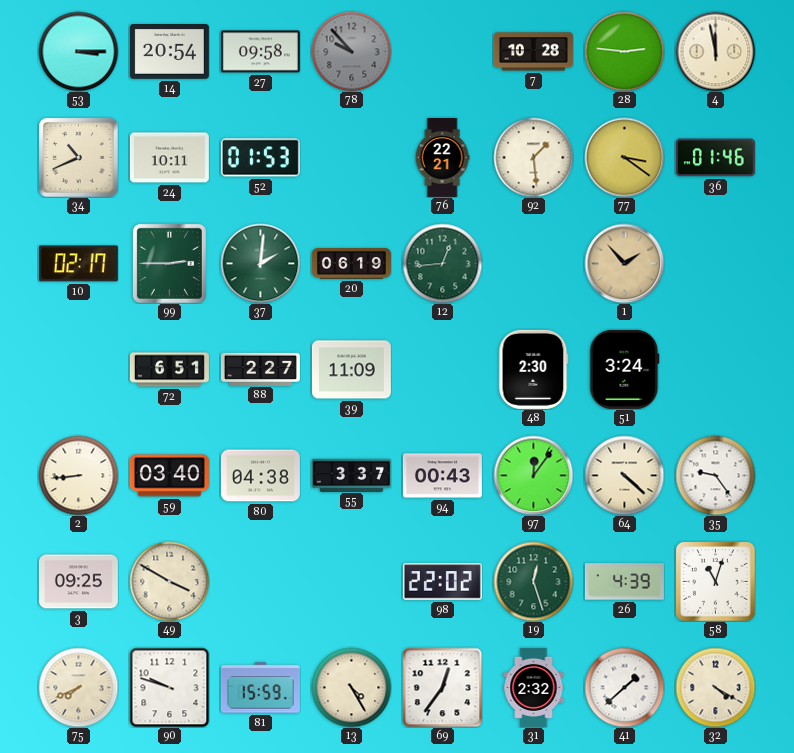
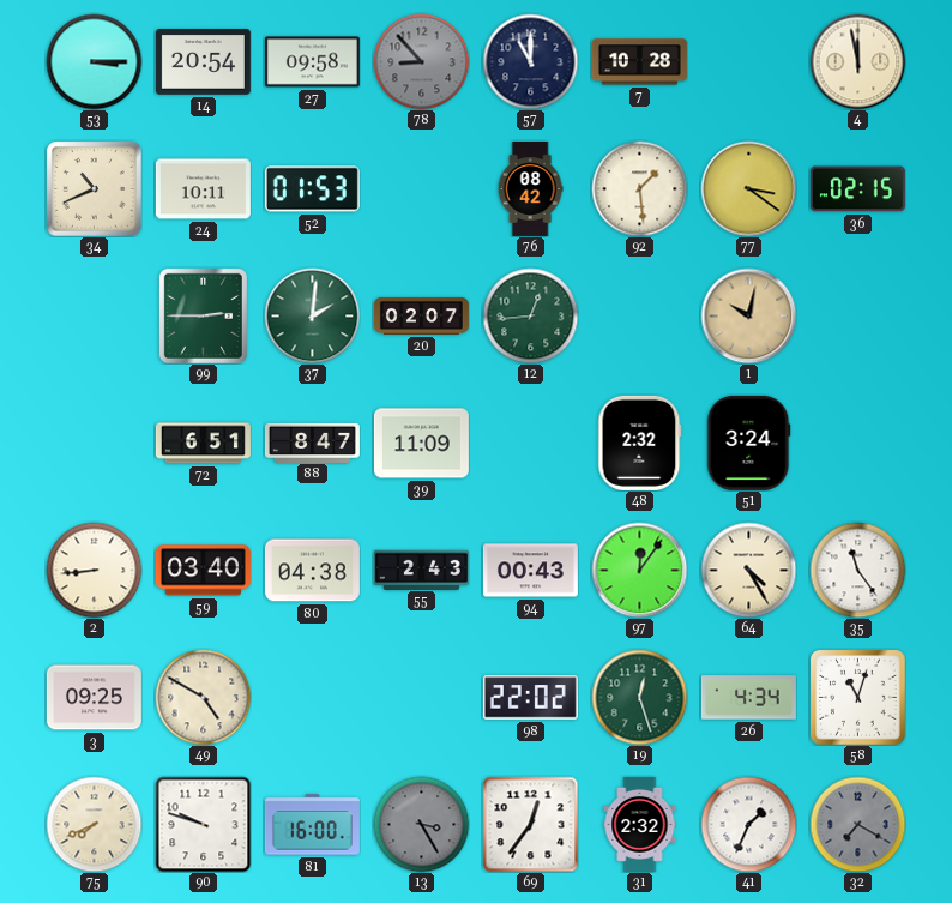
78: 9:53 -> 8:53 (421, 61)
57: none -> 11:00 (530, 61)
28: 2:46 -> none (624, 51)
76: 22:21 -> 08:42 (530, 188)
36: 01:46 -> 02:15 (857, 189)
10: 02:17 -> none (78, 264)
20: 06:19 -> 02:07 (421, 317)
1: 1:53 -> 10:02 (748, 315)
88: 2:27 -> 8:47 (312, 443)
48: 2:30 -> 2:32 (640, 443)
55: 3:37 -> 2:43 (421, 570)
64: 4:22 -> 4:25 (748, 570)
35: 9:24 -> 11:24 (857, 570)
49: 3:50 -> 4:50 (203, 697)
26: 4:39 -> 4:34 (748, 698)
81: 15:59 -> 16:00 (312, 825)
13: 4:25 -> 3:25 (421, 824)
13 dial: cream -> grey (421, 824)
41: 1:38 -> 1:34 (748, 824)
32: 4:20 -> 7:20 (857, 824)
32 dial: cream -> grey (857, 824)
